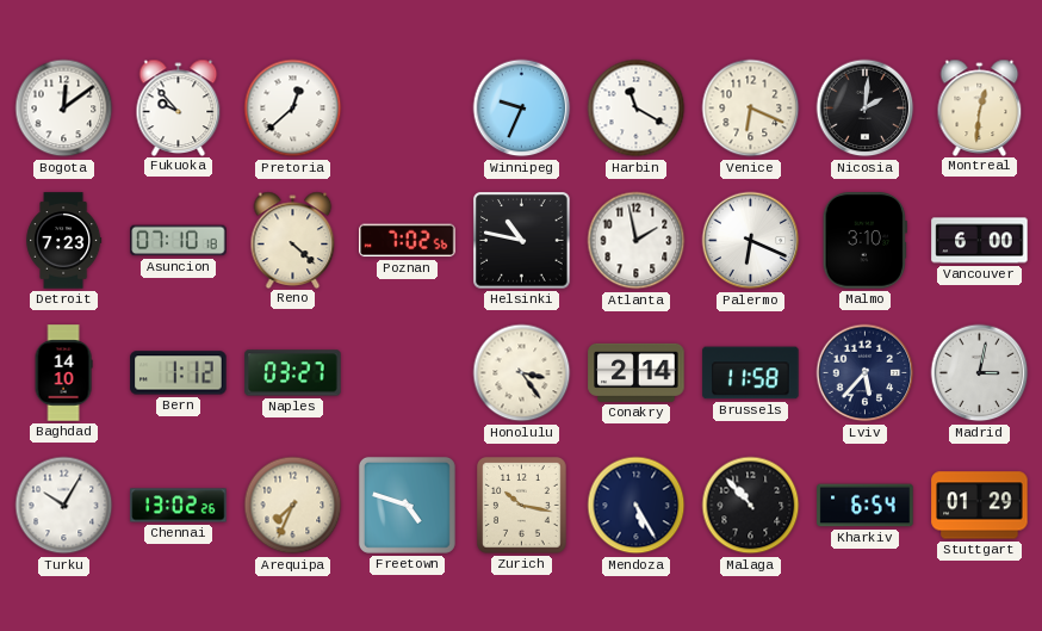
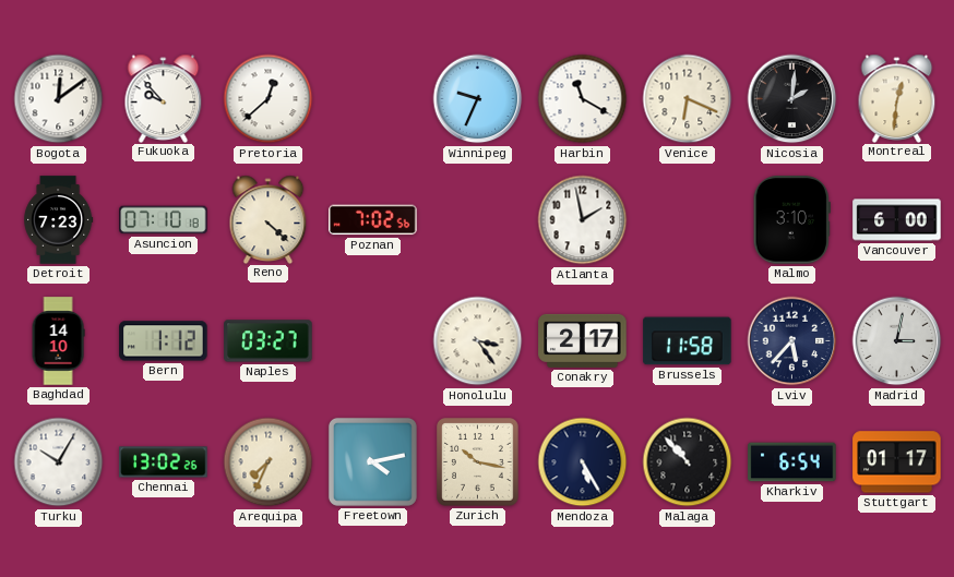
Helsinki: 10:47 -> none (522, 241)
Palermo: 6:19 -> none (751, 241)
Conakry: 2:14 -> 2:17 (583, 340)
Freetown: 4:48 -> 4:13 (372, 461)
Stuttgart: 01:29 -> 01:17 (897, 462)
